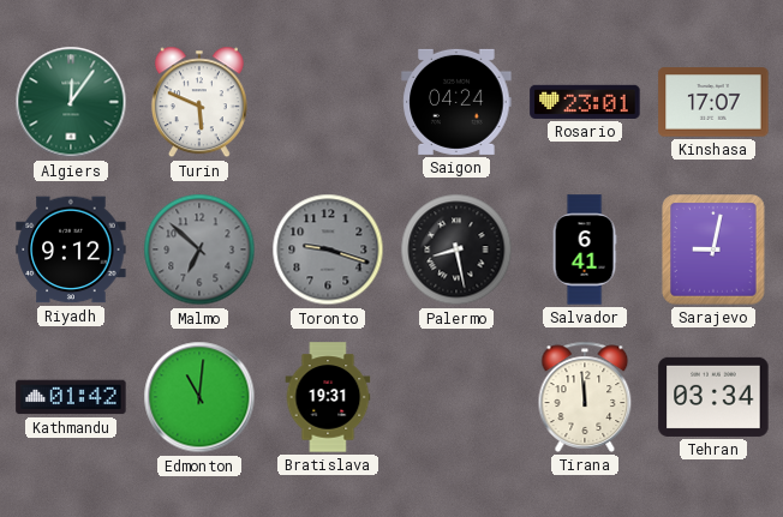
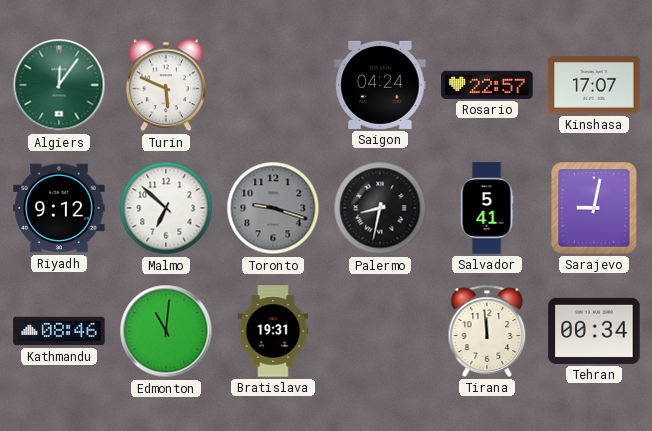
Rosario: 23:01 -> 22:57 (487, 85)
Malmo dial: grey -> white (166, 208)
Palermo: 8:28 -> 8:32 (380, 208)
Salvador: 6:41 -> 5:41 (487, 208)
Kathmandu: 01:42 -> 08:46 (59, 331)
Tehran: 03:34 -> 00:34 (594, 331)
